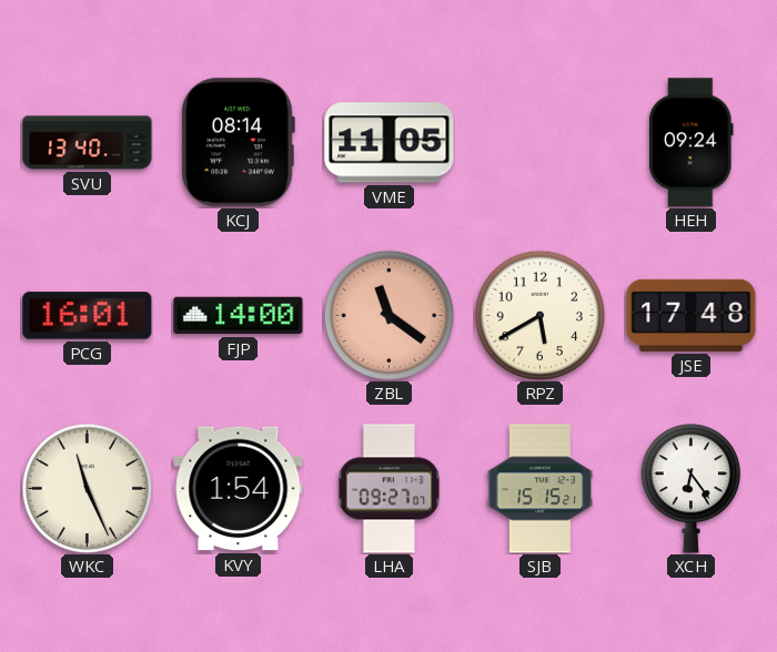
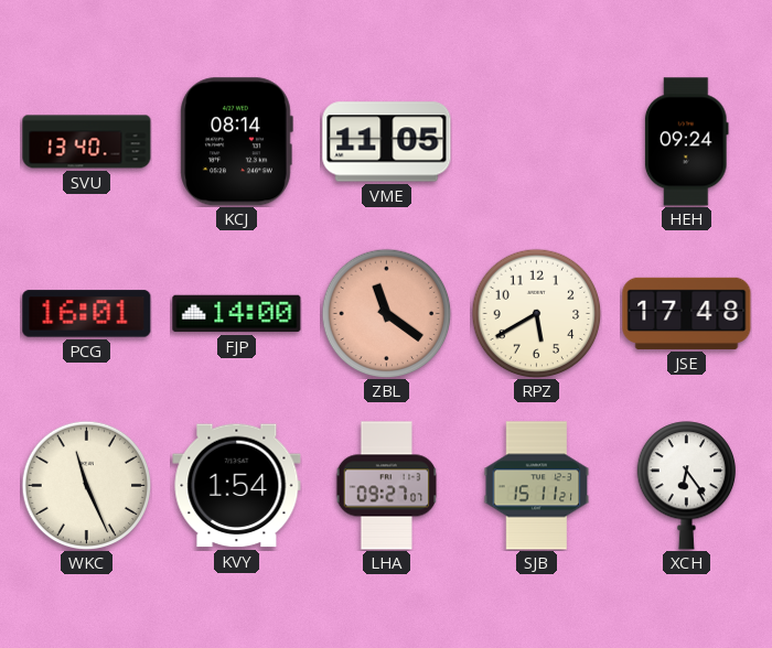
SJB: 15:15 -> 15:11 (537, 486)
